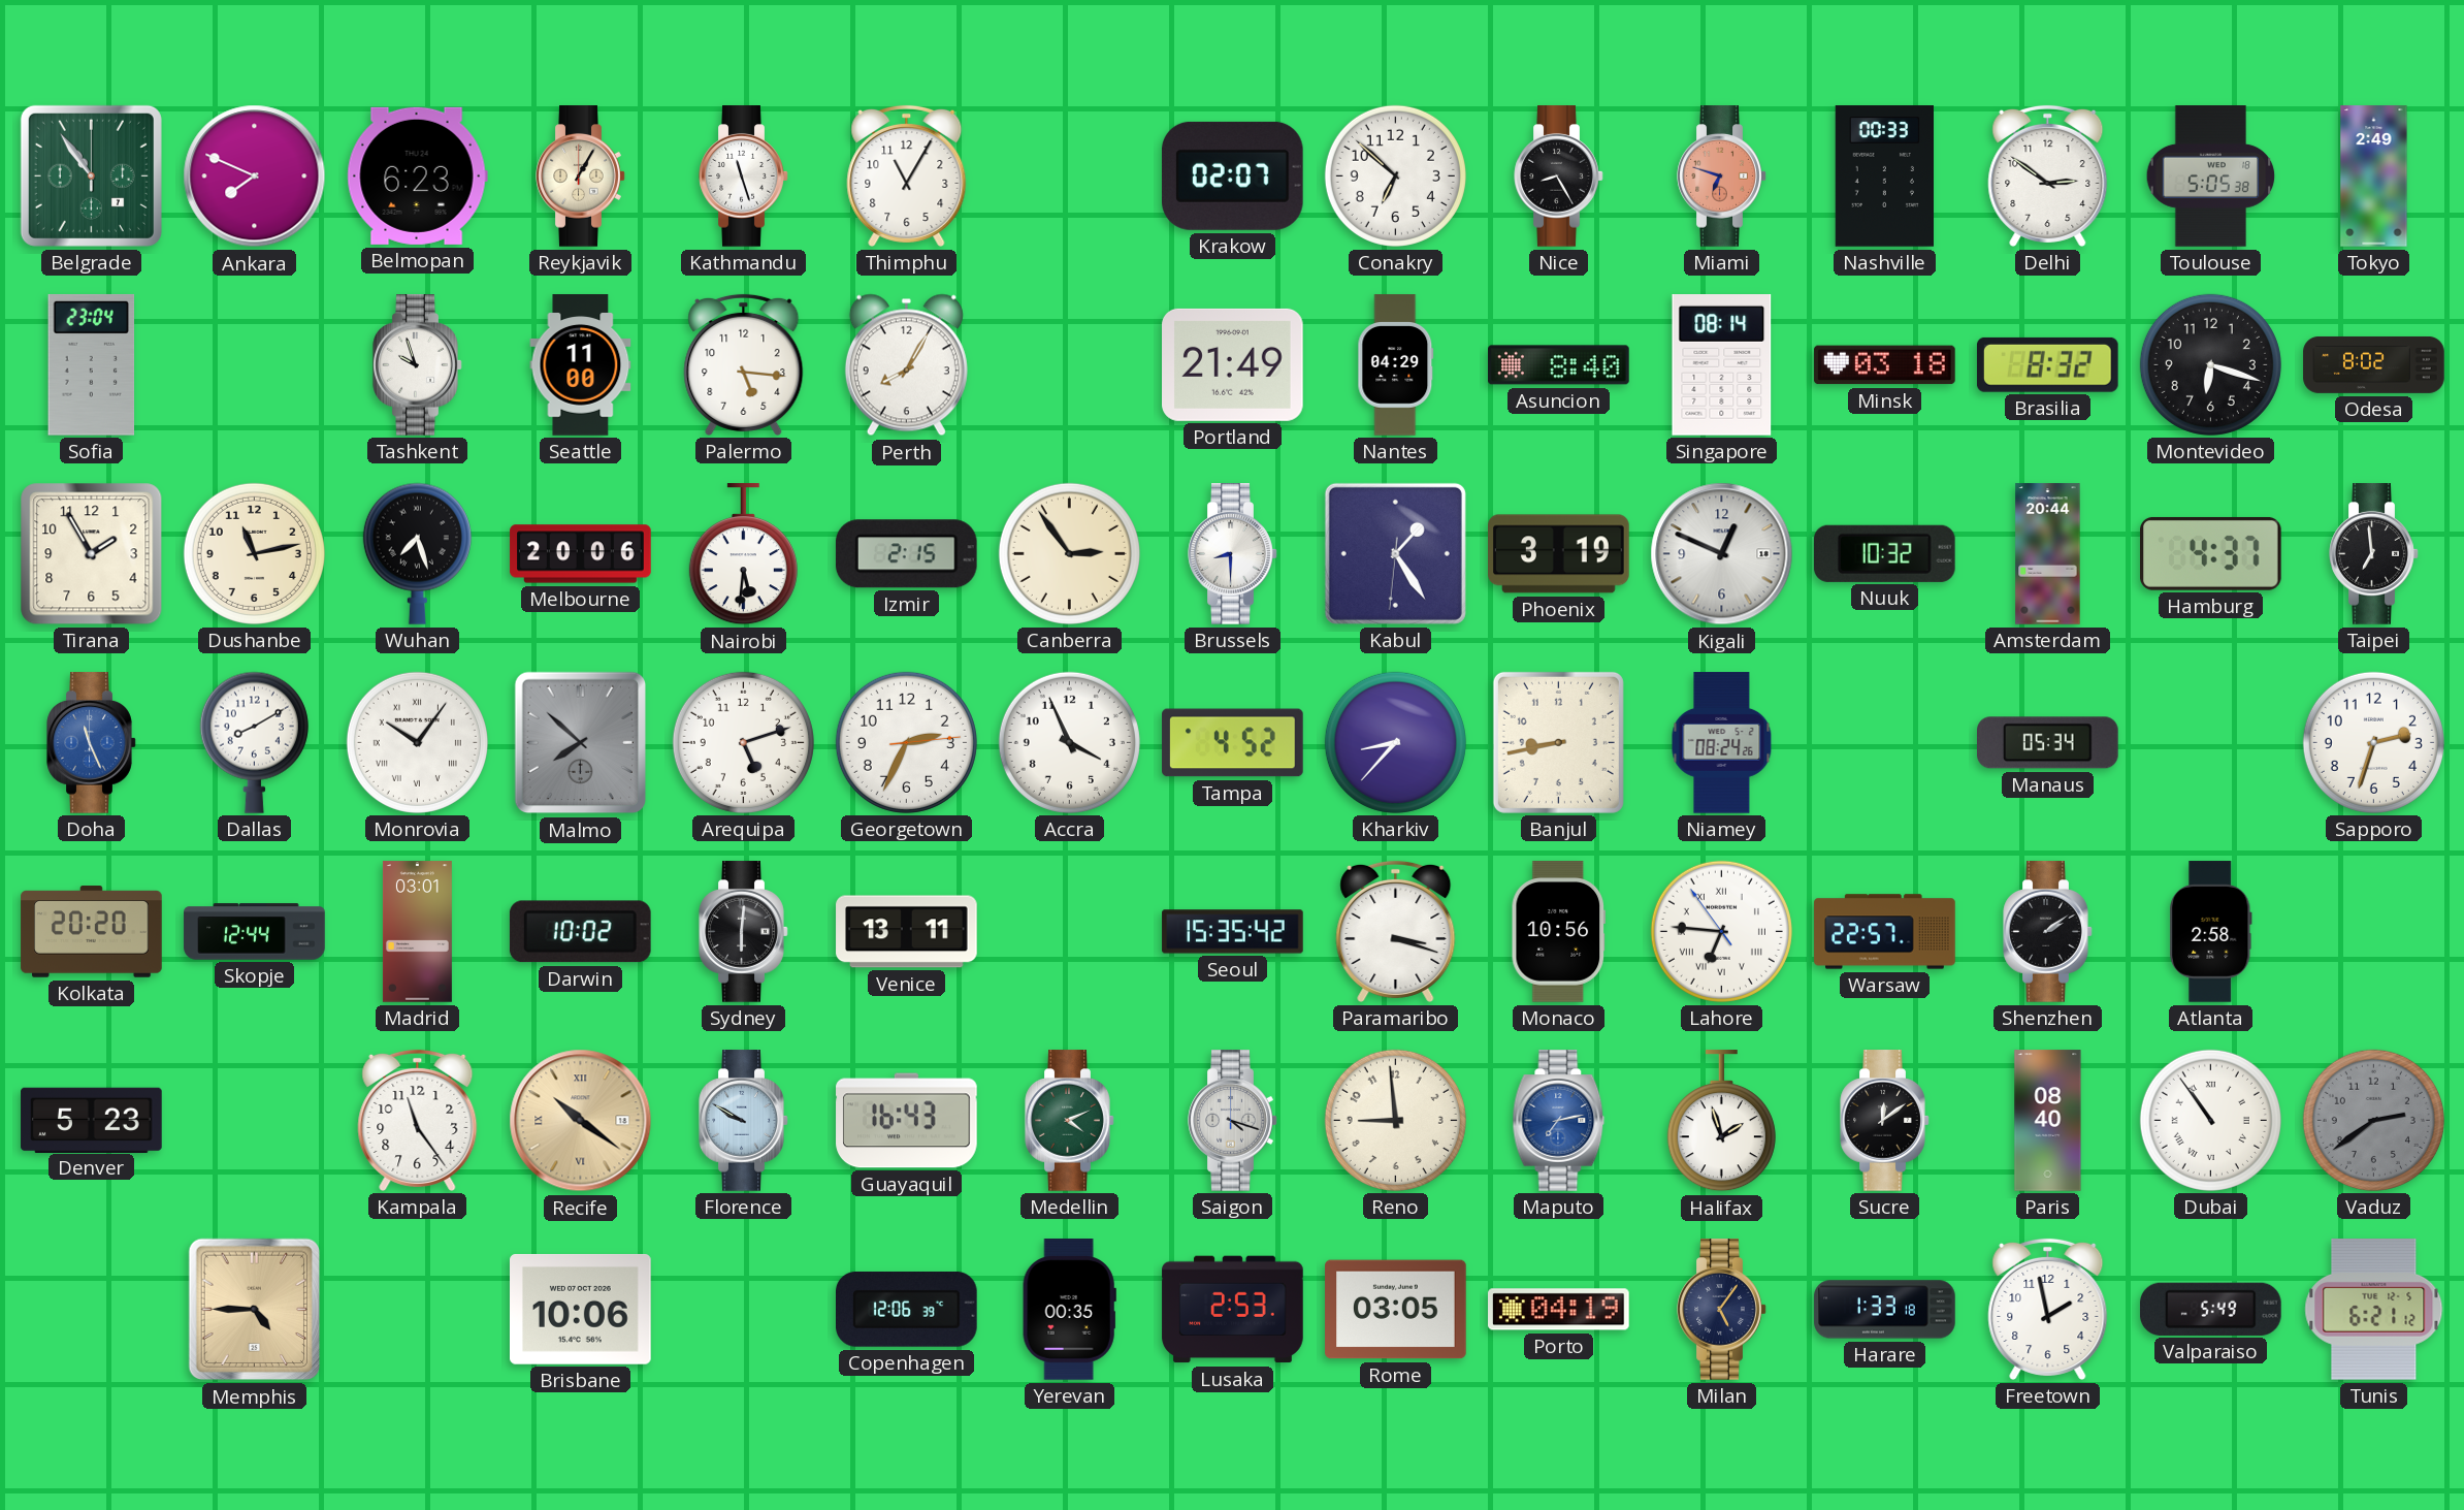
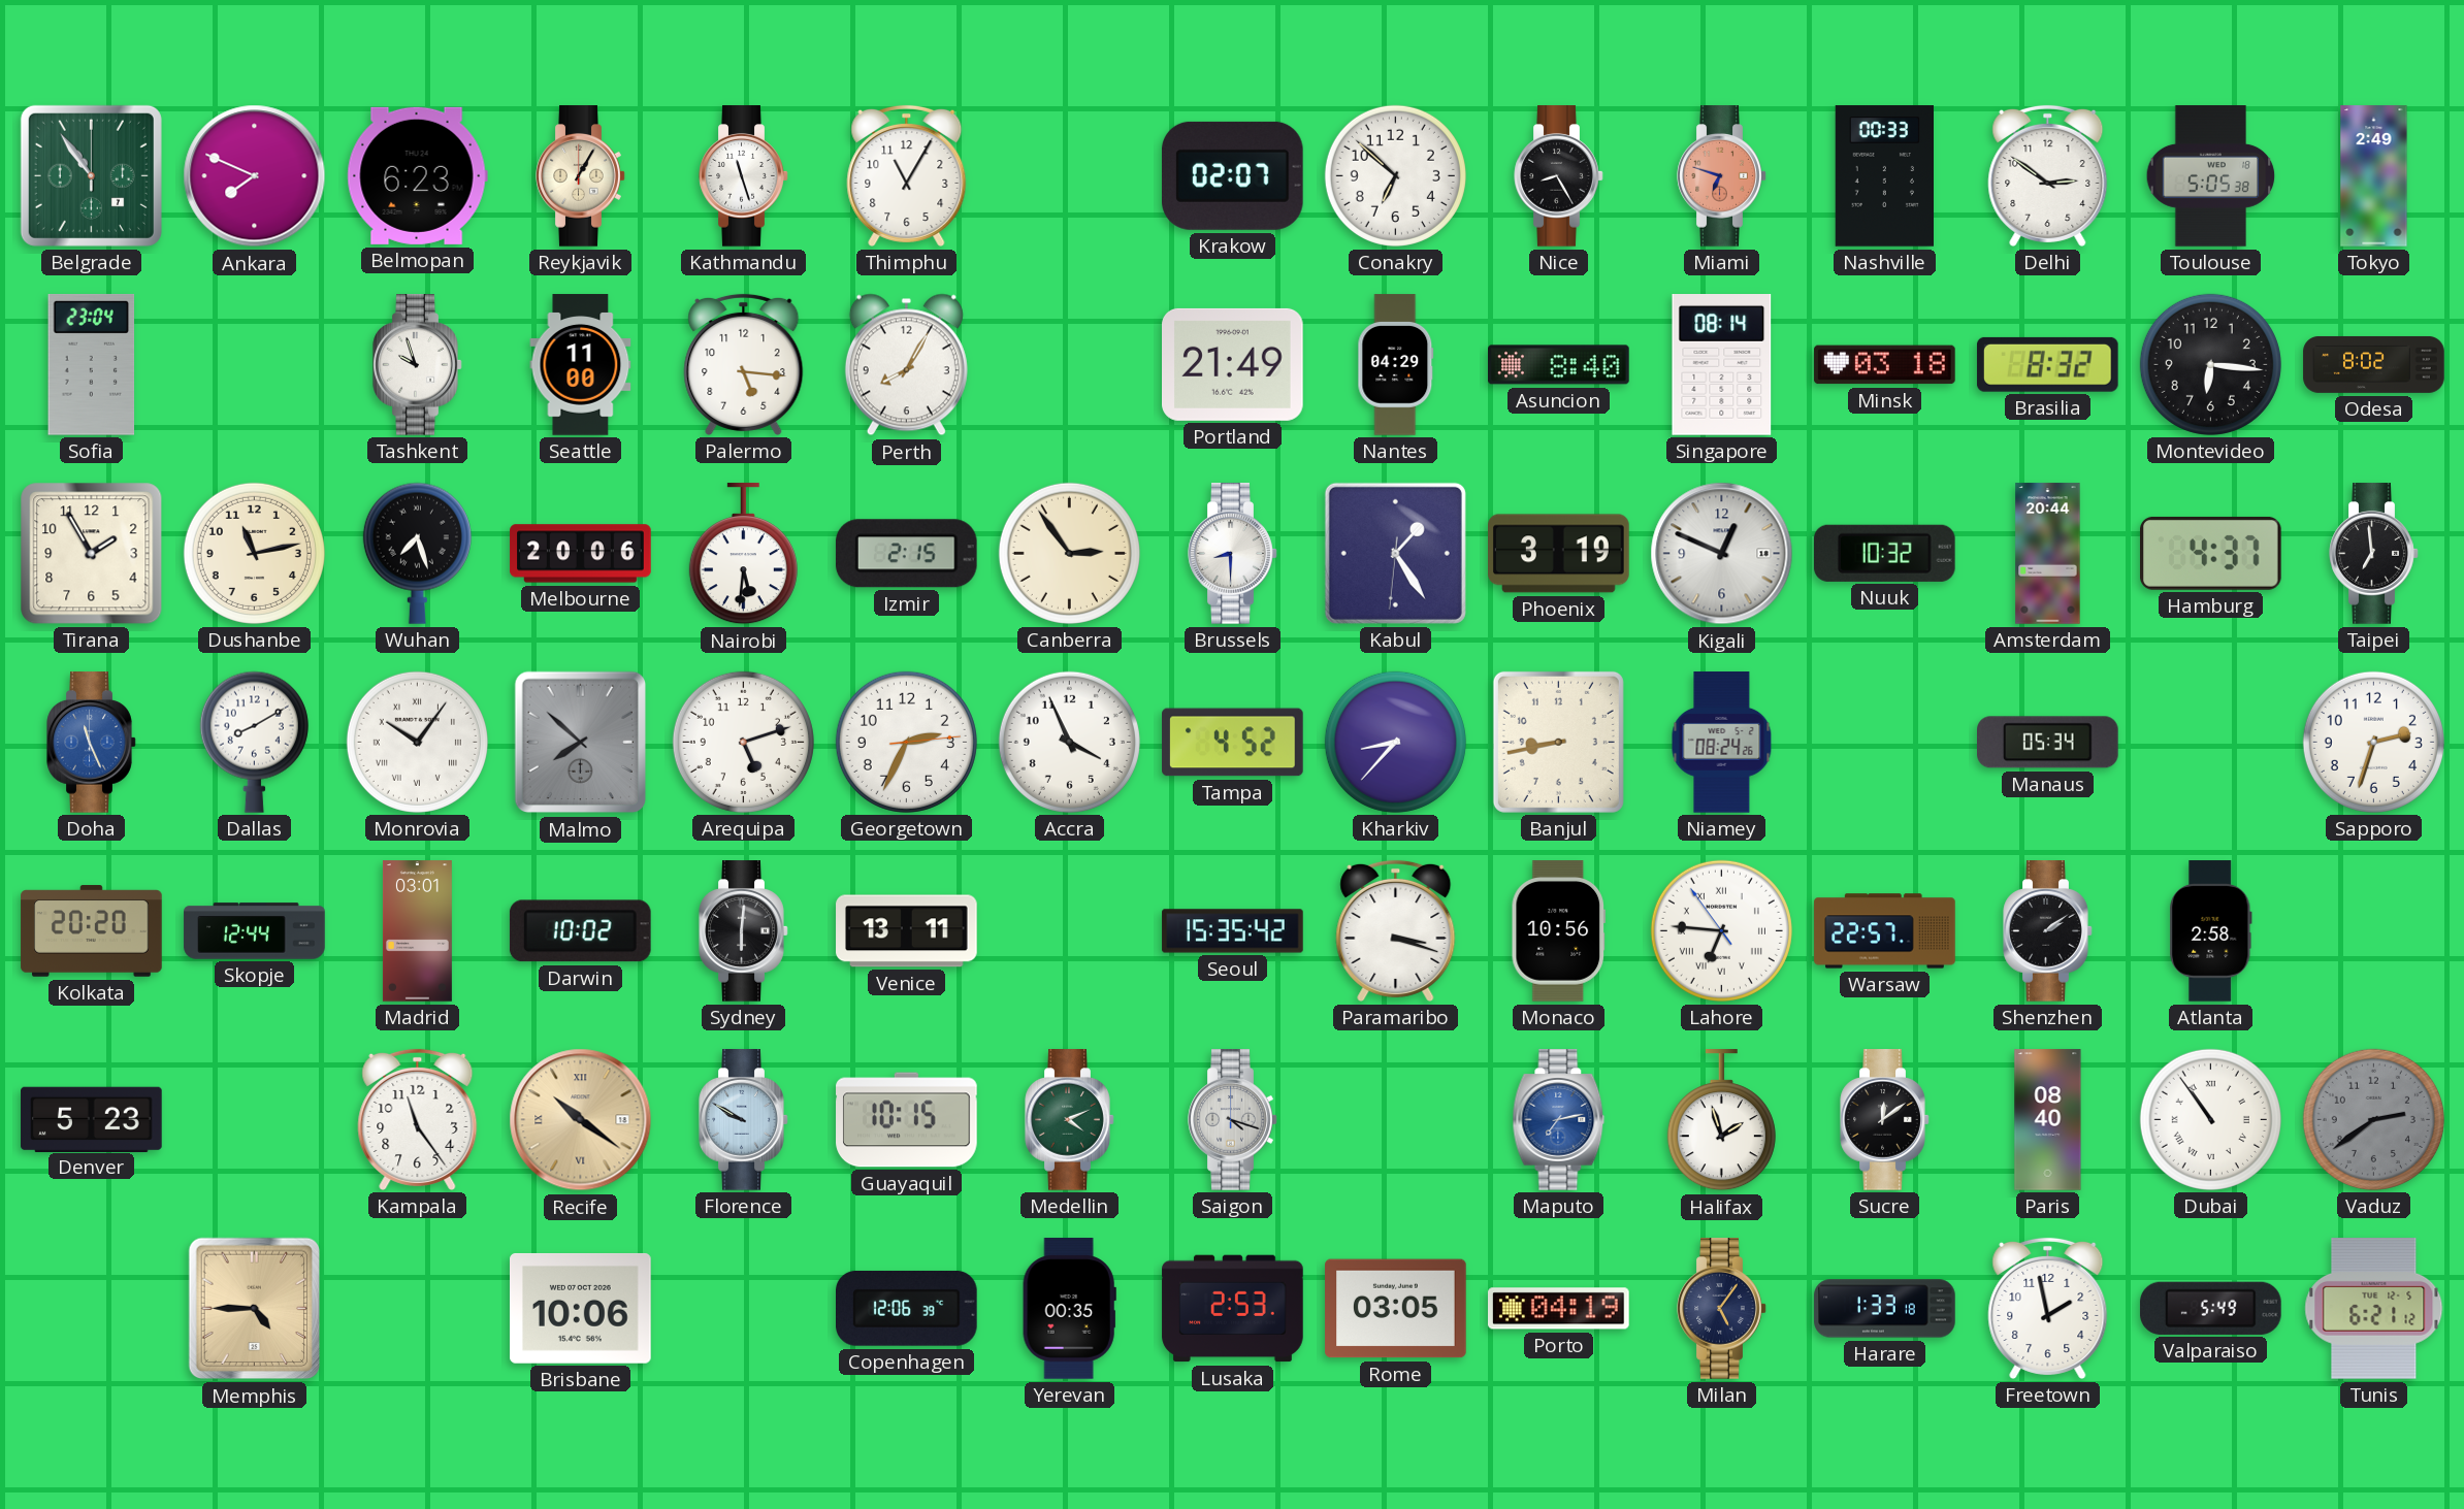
Montevideo: 6:18 -> 6:16 (2210, 364)
Guayaquil: 16:43 -> 10:15 (907, 1120)
Reno: 8:59 -> none (1395, 1120)
